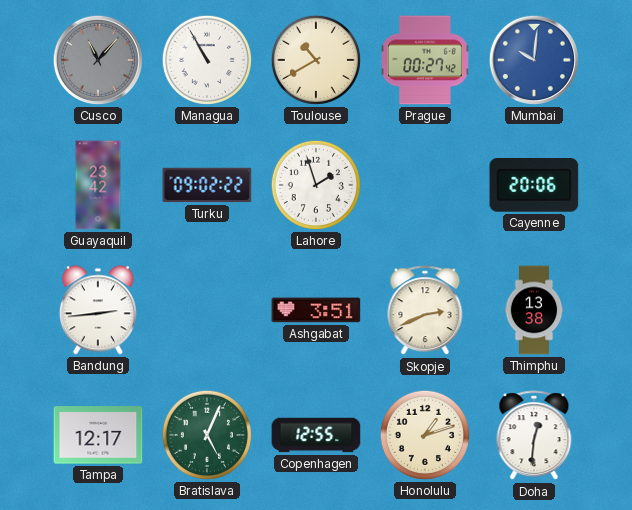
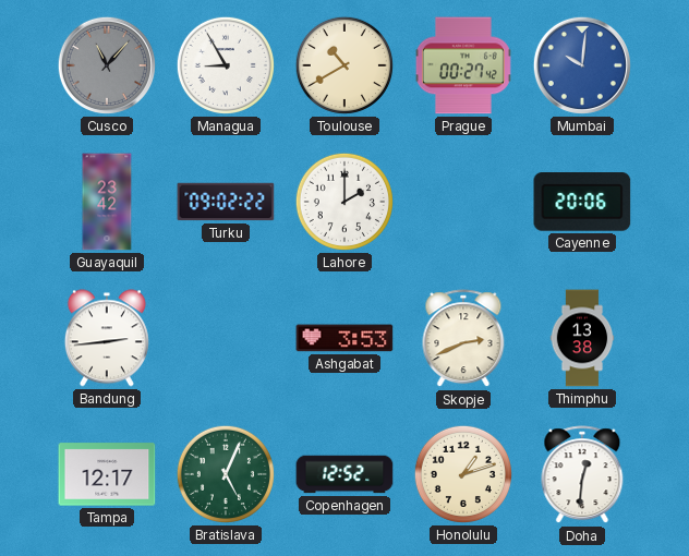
Managua: 10:55 -> 8:55 (226, 65)
Lahore: 1:57 -> 2:00 (344, 202)
Ashgabat: 3:51 -> 3:53 (344, 338)
Copenhagen: 12:55 -> 12:52 (344, 474)
